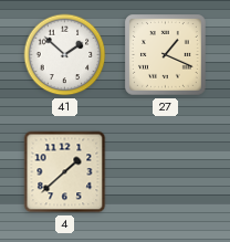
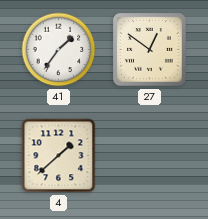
41: 1:52 -> 1:36 (59, 50)
27: 1:19 -> 12:51 (150, 50)
